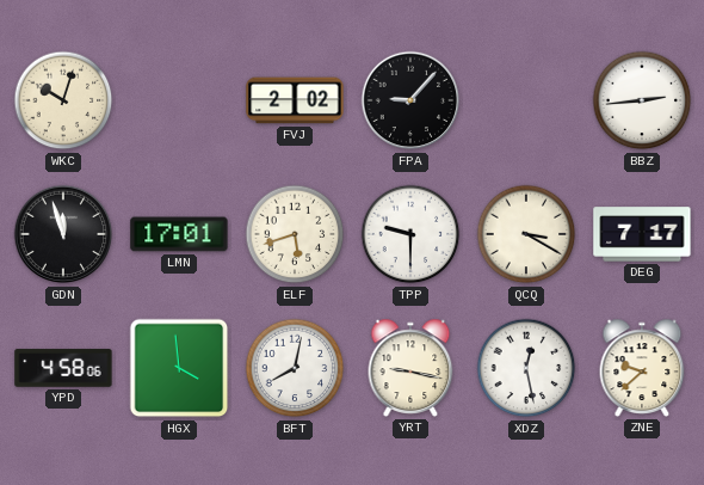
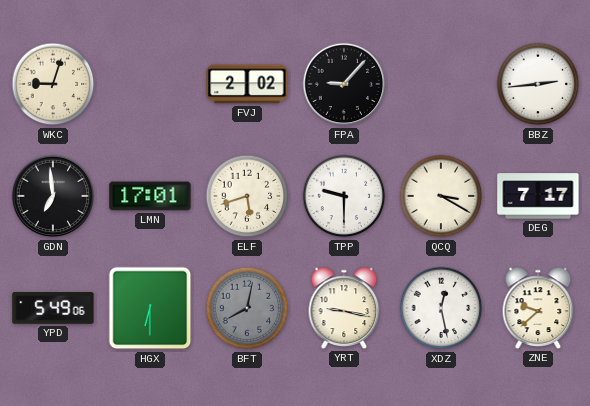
WKC: 10:03 -> 9:03 (53, 84)
GDN: 11:57 -> 6:59 (53, 196)
YPD: 4:58 -> 5:49 (53, 308)
HGX: 3:59 -> 6:30 (150, 308)
BFT dial: white -> grey (247, 308)
